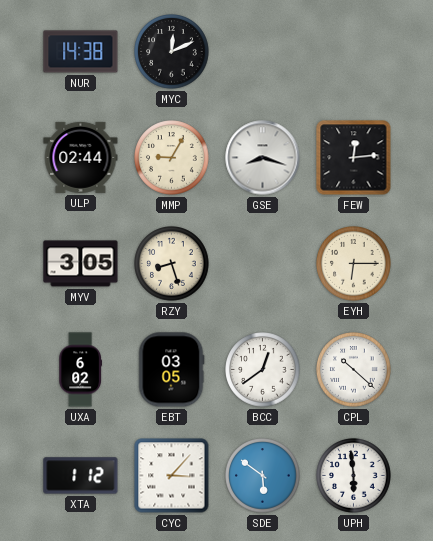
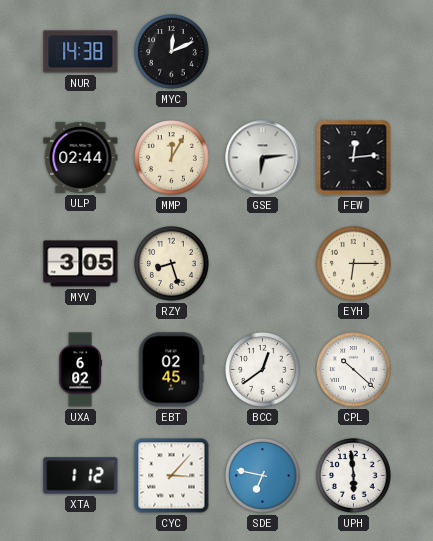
MMP: 9:05 -> 12:05 (172, 158)
GSE: 8:18 -> 6:14 (263, 158)
EBT: 03:05 -> 02:45 (171, 370)
SDE: 5:51 -> 6:47 (263, 476)
